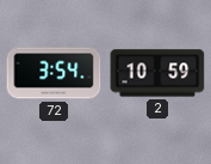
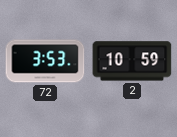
72: 3:54 -> 3:53 (45, 61)
